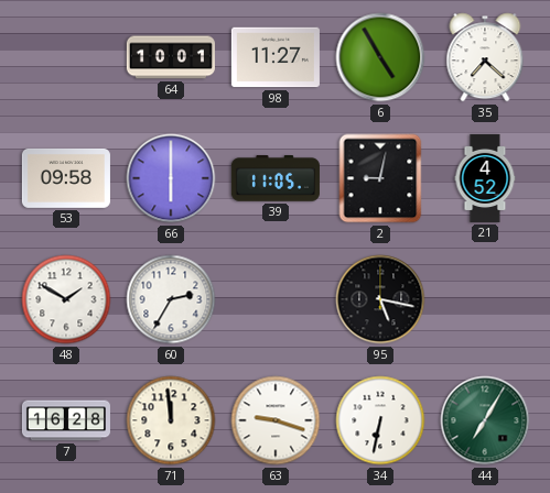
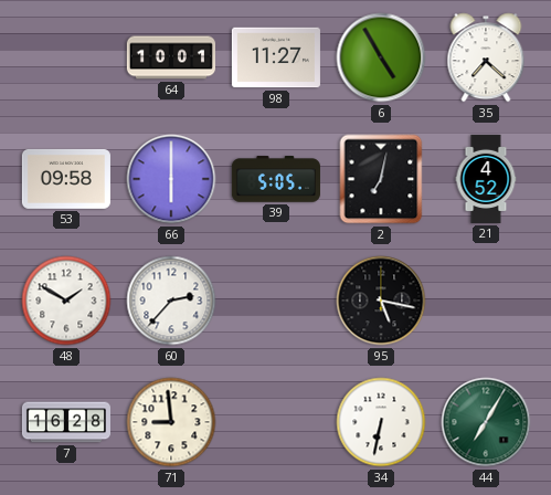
39: 11:05 -> 5:05 (276, 179)
2: 9:02 -> 7:02 (381, 179)
60: 2:35 -> 2:37 (171, 301)
71: 11:59 -> 8:59 (171, 422)
63: 9:18 -> none (276, 420)
